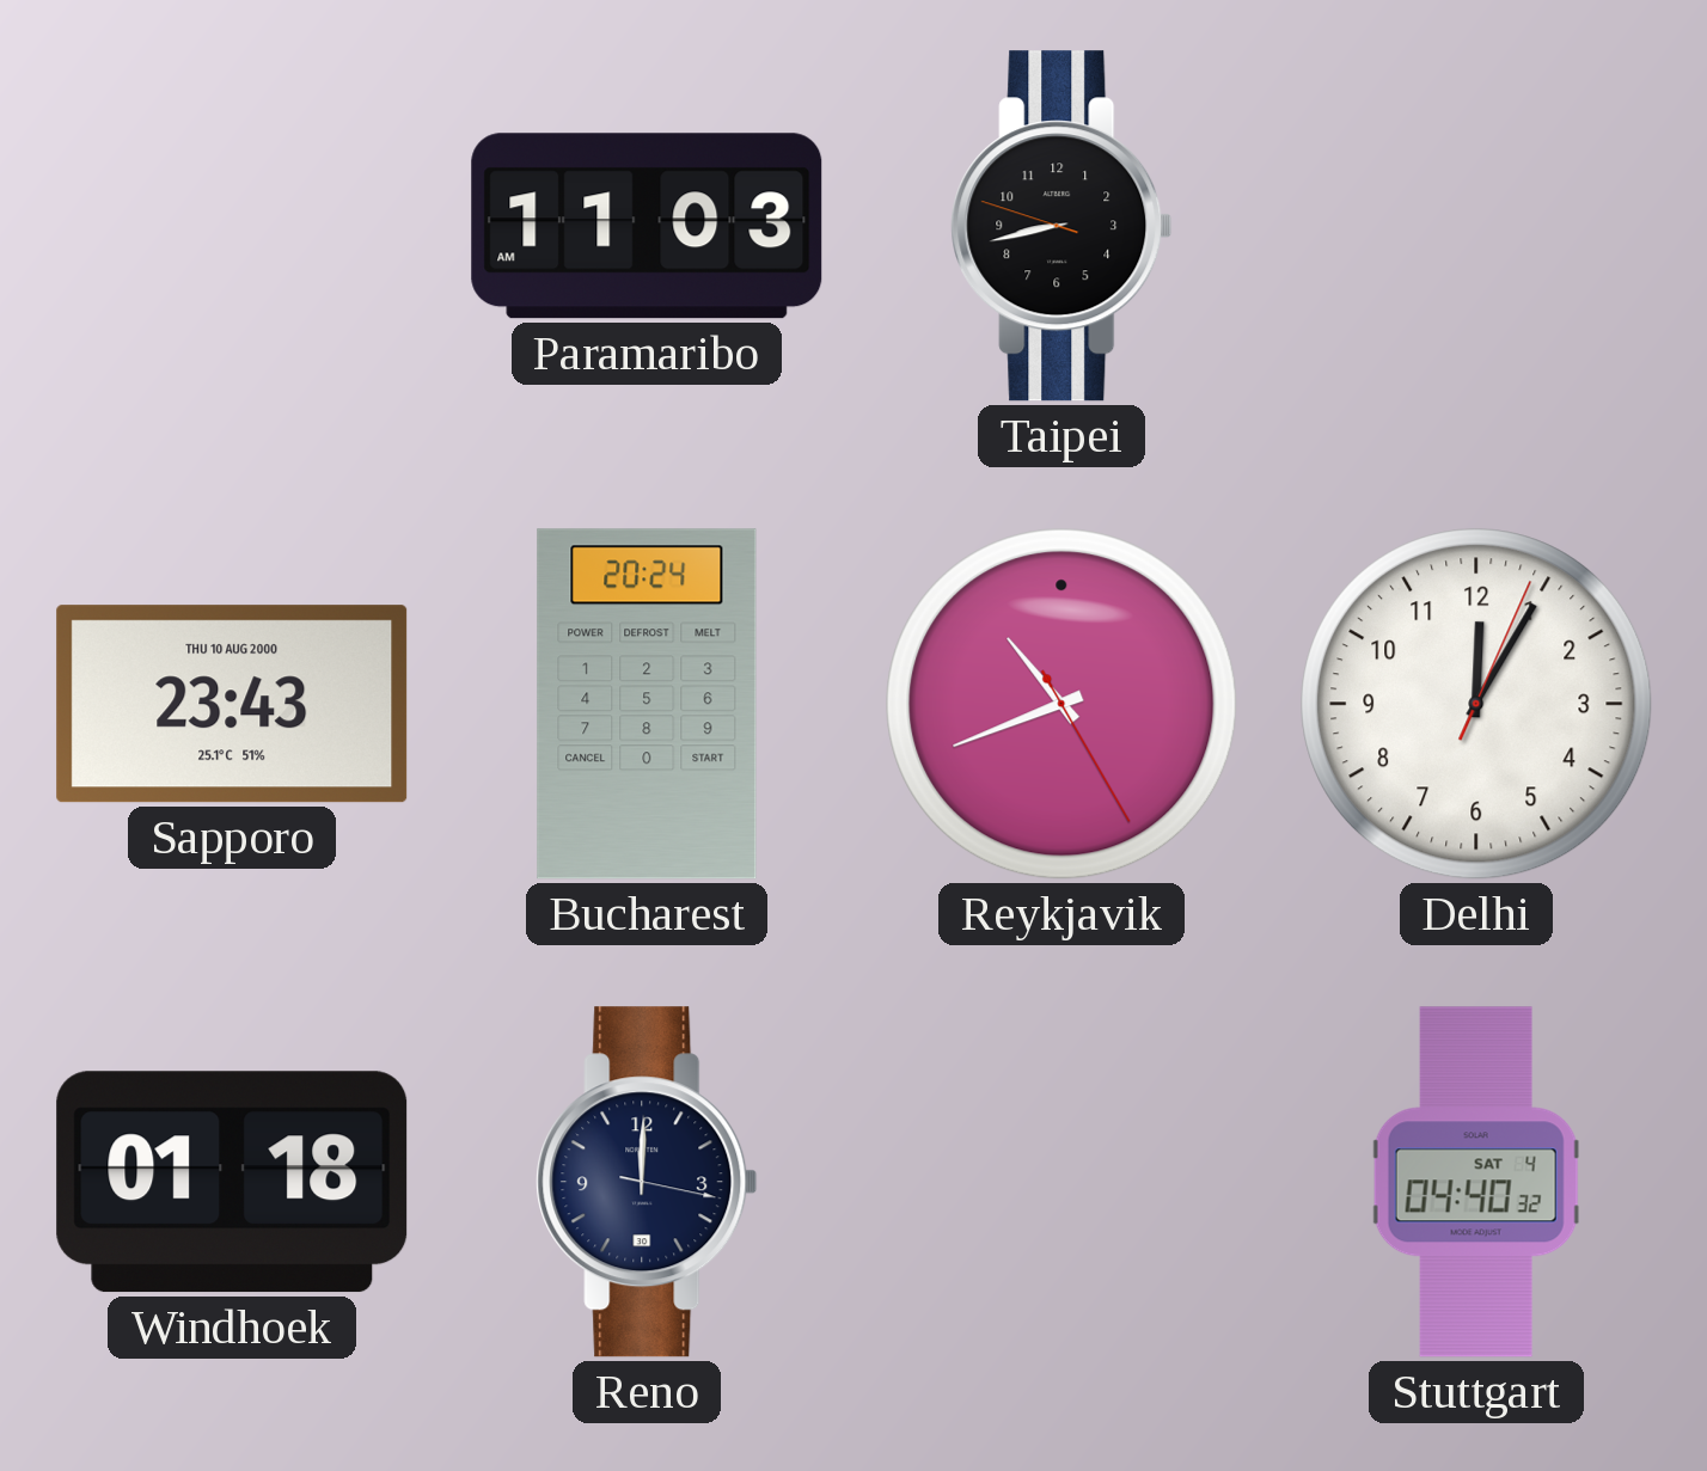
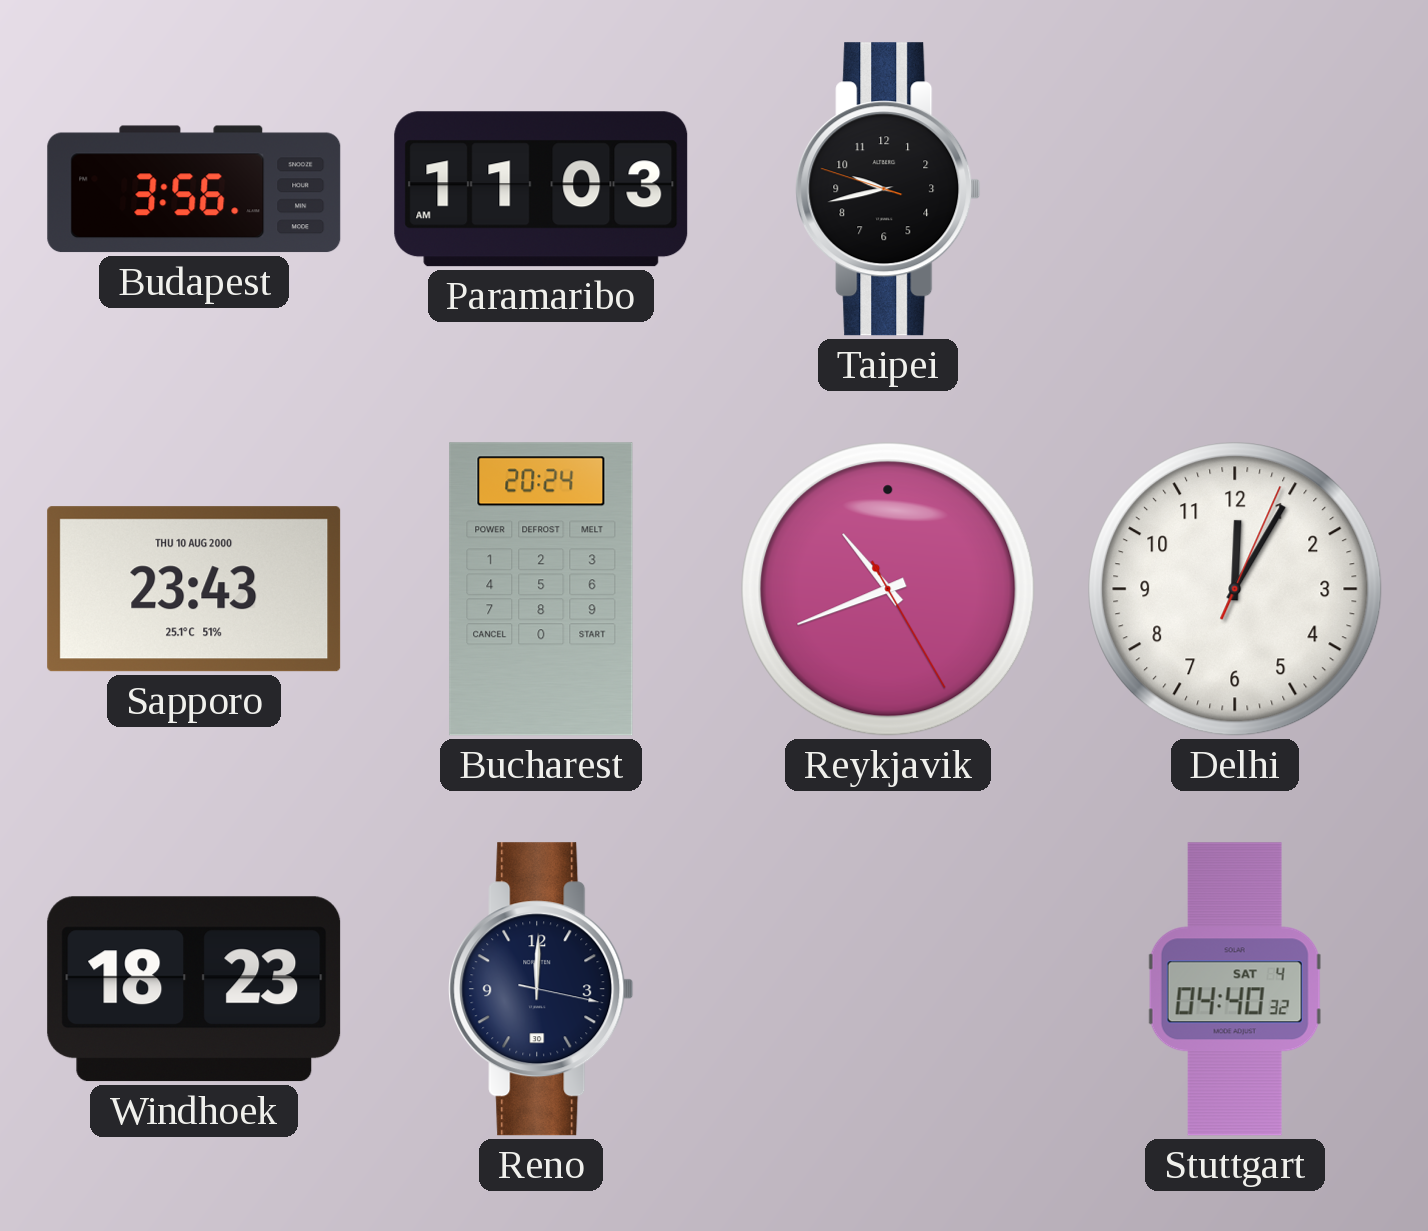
Budapest: none -> 3:56 (194, 189)
Taipei: 8:42 -> 9:42 (888, 189)
Windhoek: 01:18 -> 18:23 (194, 989)
